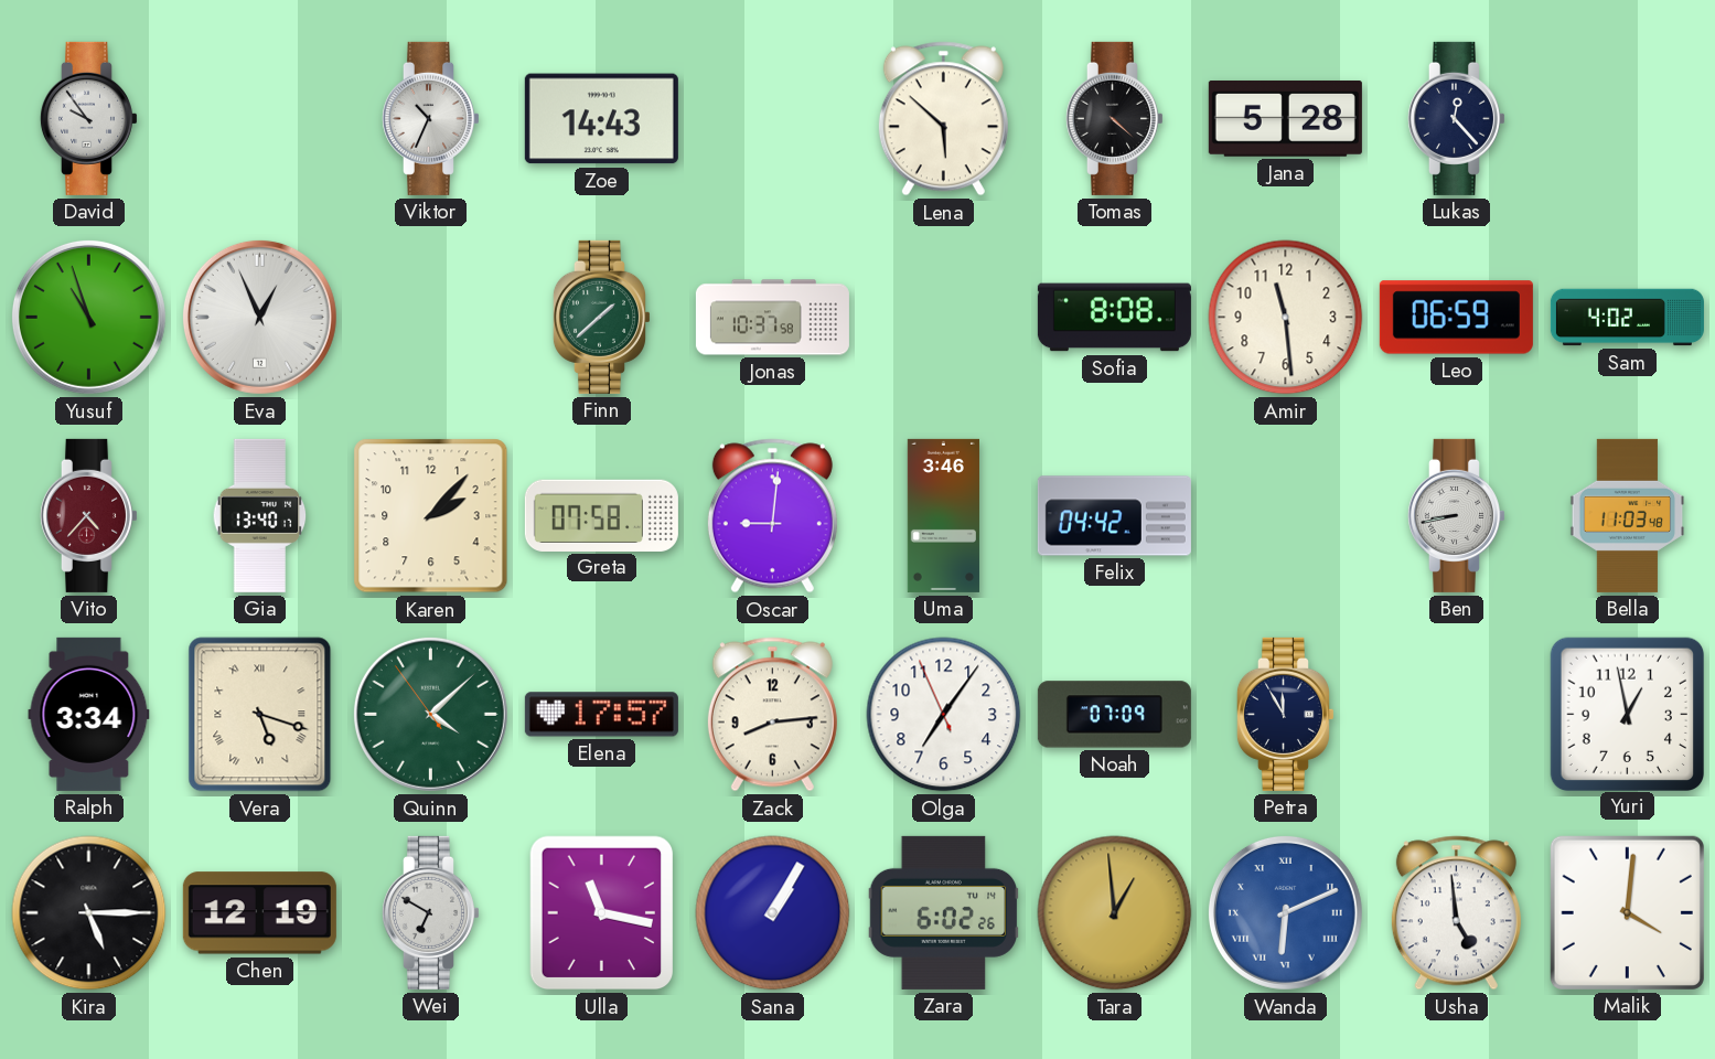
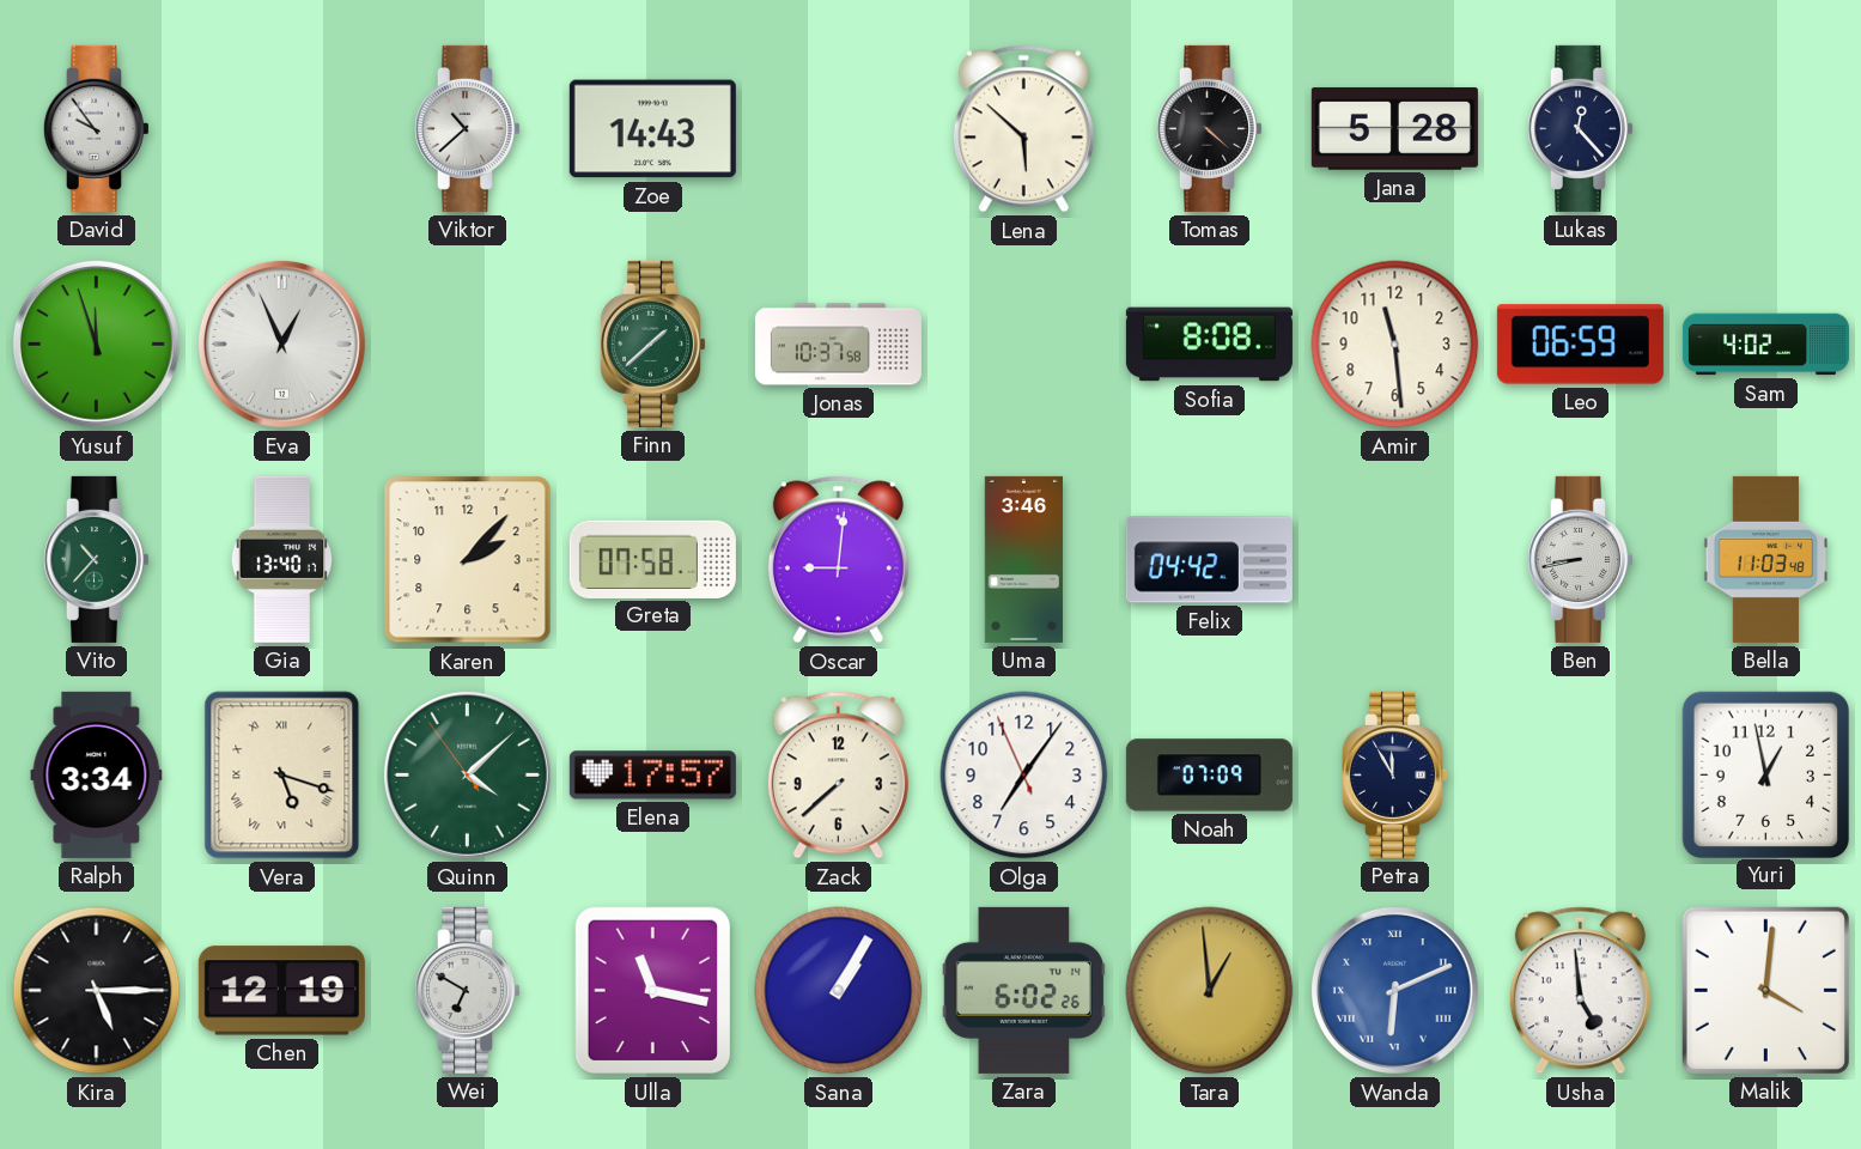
Viktor: 10:34 -> 10:38 (467, 128)
Yusuf: 10:57 -> 11:57 (96, 344)
Vito: 4:37 -> 10:37 (96, 559)
Vito dial: burgundy -> green (96, 559)
Zack: 8:14 -> 7:38 (838, 776)
